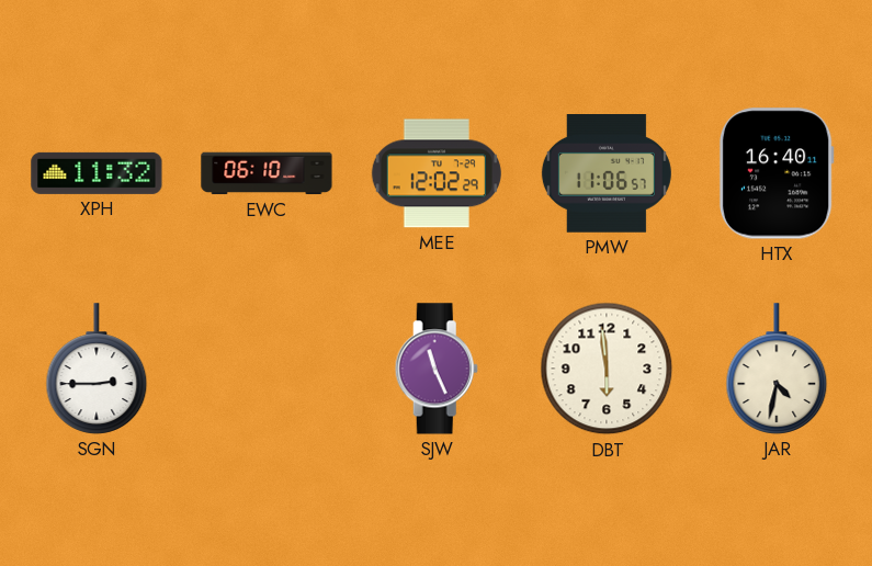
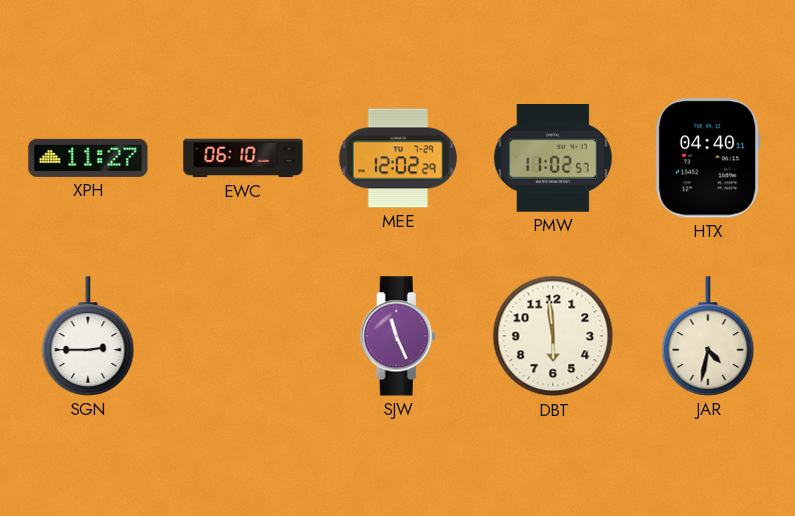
XPH: 11:32 -> 11:27 (88, 158)
PMW: 11:06 -> 11:02 (553, 159)
HTX: 16:40 -> 04:40 (708, 158)
